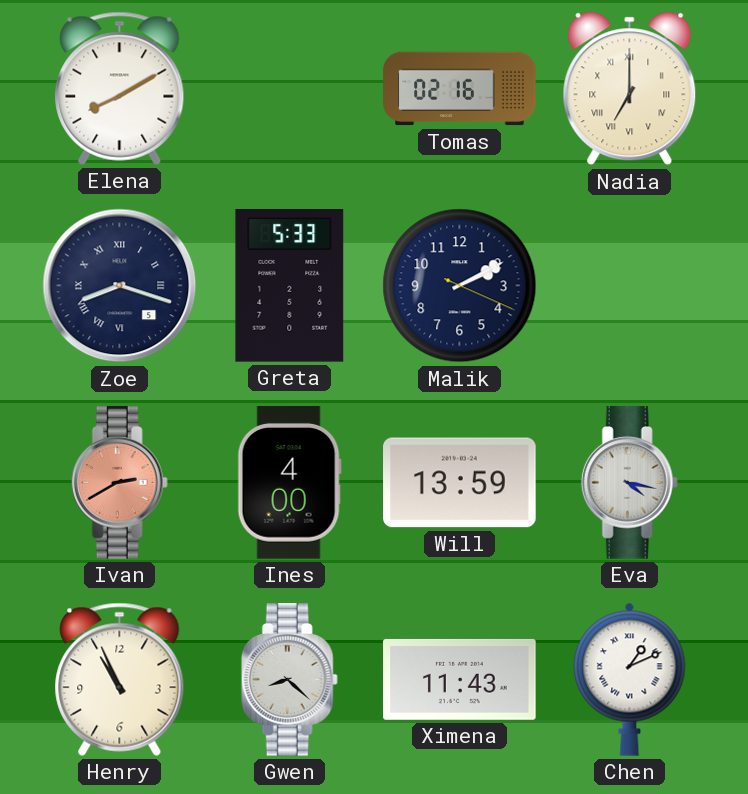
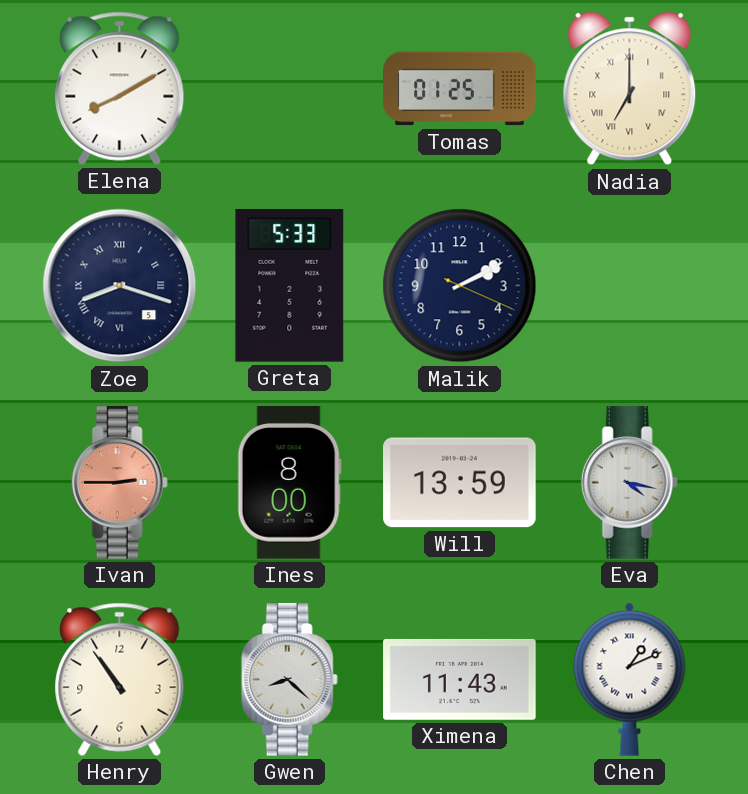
Tomas: 02:16 -> 01:25 (460, 89)
Ivan: 2:40 -> 2:45 (119, 483)
Ines: 4:00 -> 8:00 (289, 483)
Henry: 10:56 -> 10:54 (120, 679)
